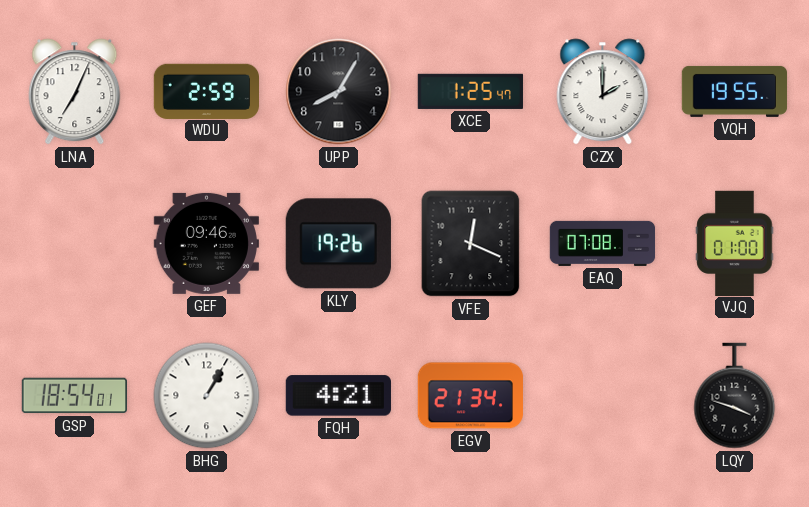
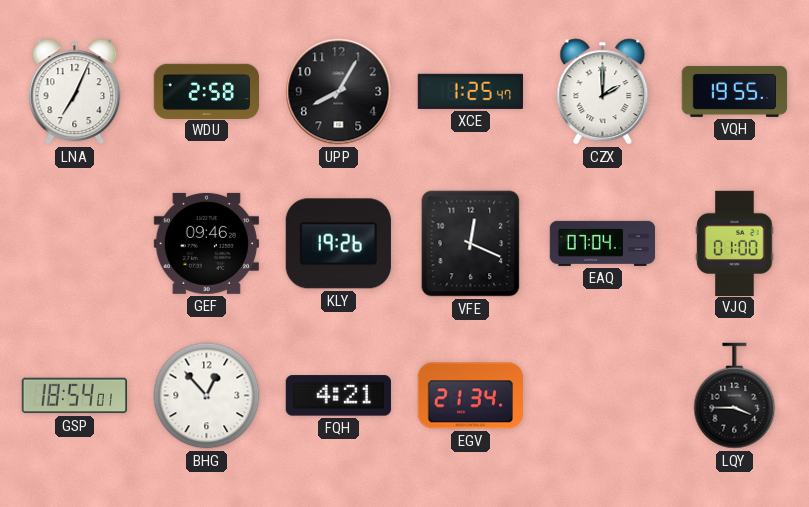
WDU: 2:59 -> 2:58 (206, 91)
EAQ: 07:08 -> 07:04 (603, 243)
BHG: 1:05 -> 12:53 (207, 396)
LQY: 3:48 -> 3:45 (735, 396)
